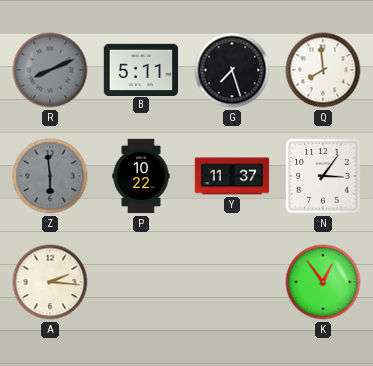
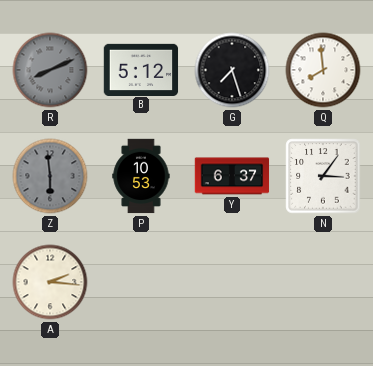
B: 5:11 -> 5:12 (141, 69)
P: 10:22 -> 10:53 (141, 176)
Y: 11:37 -> 6:37 (232, 176)
K: 12:54 -> none (323, 282)
